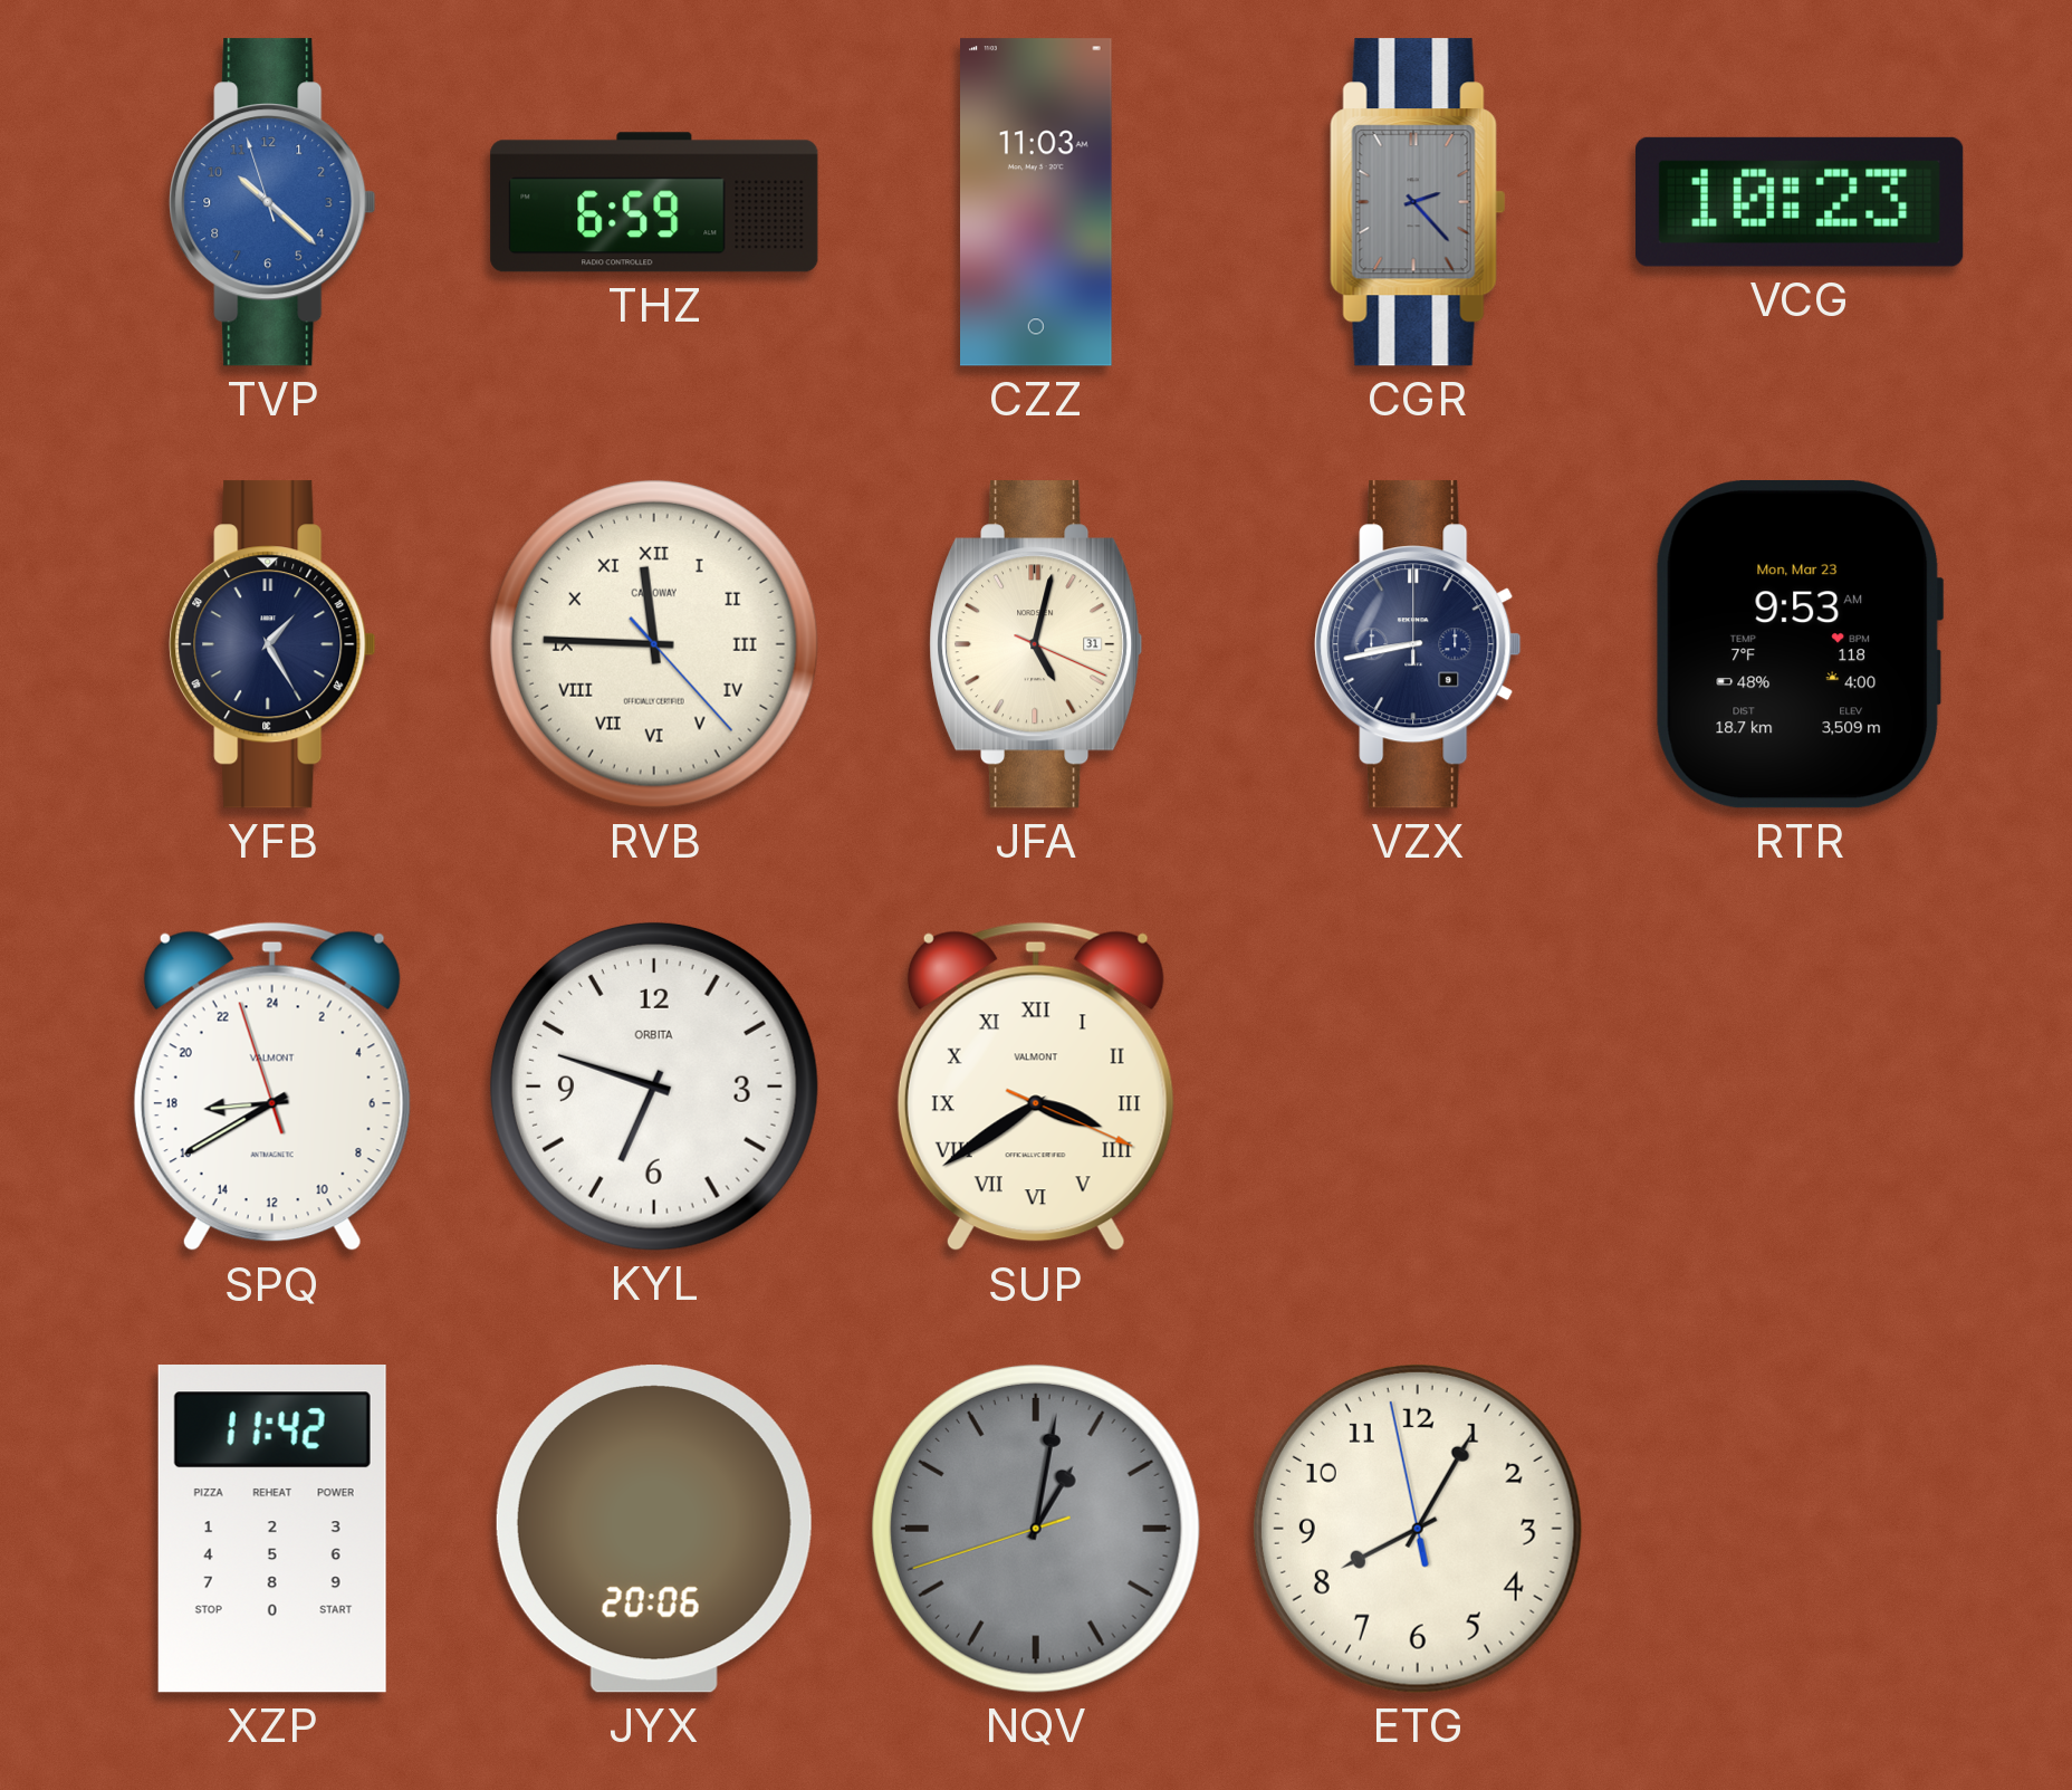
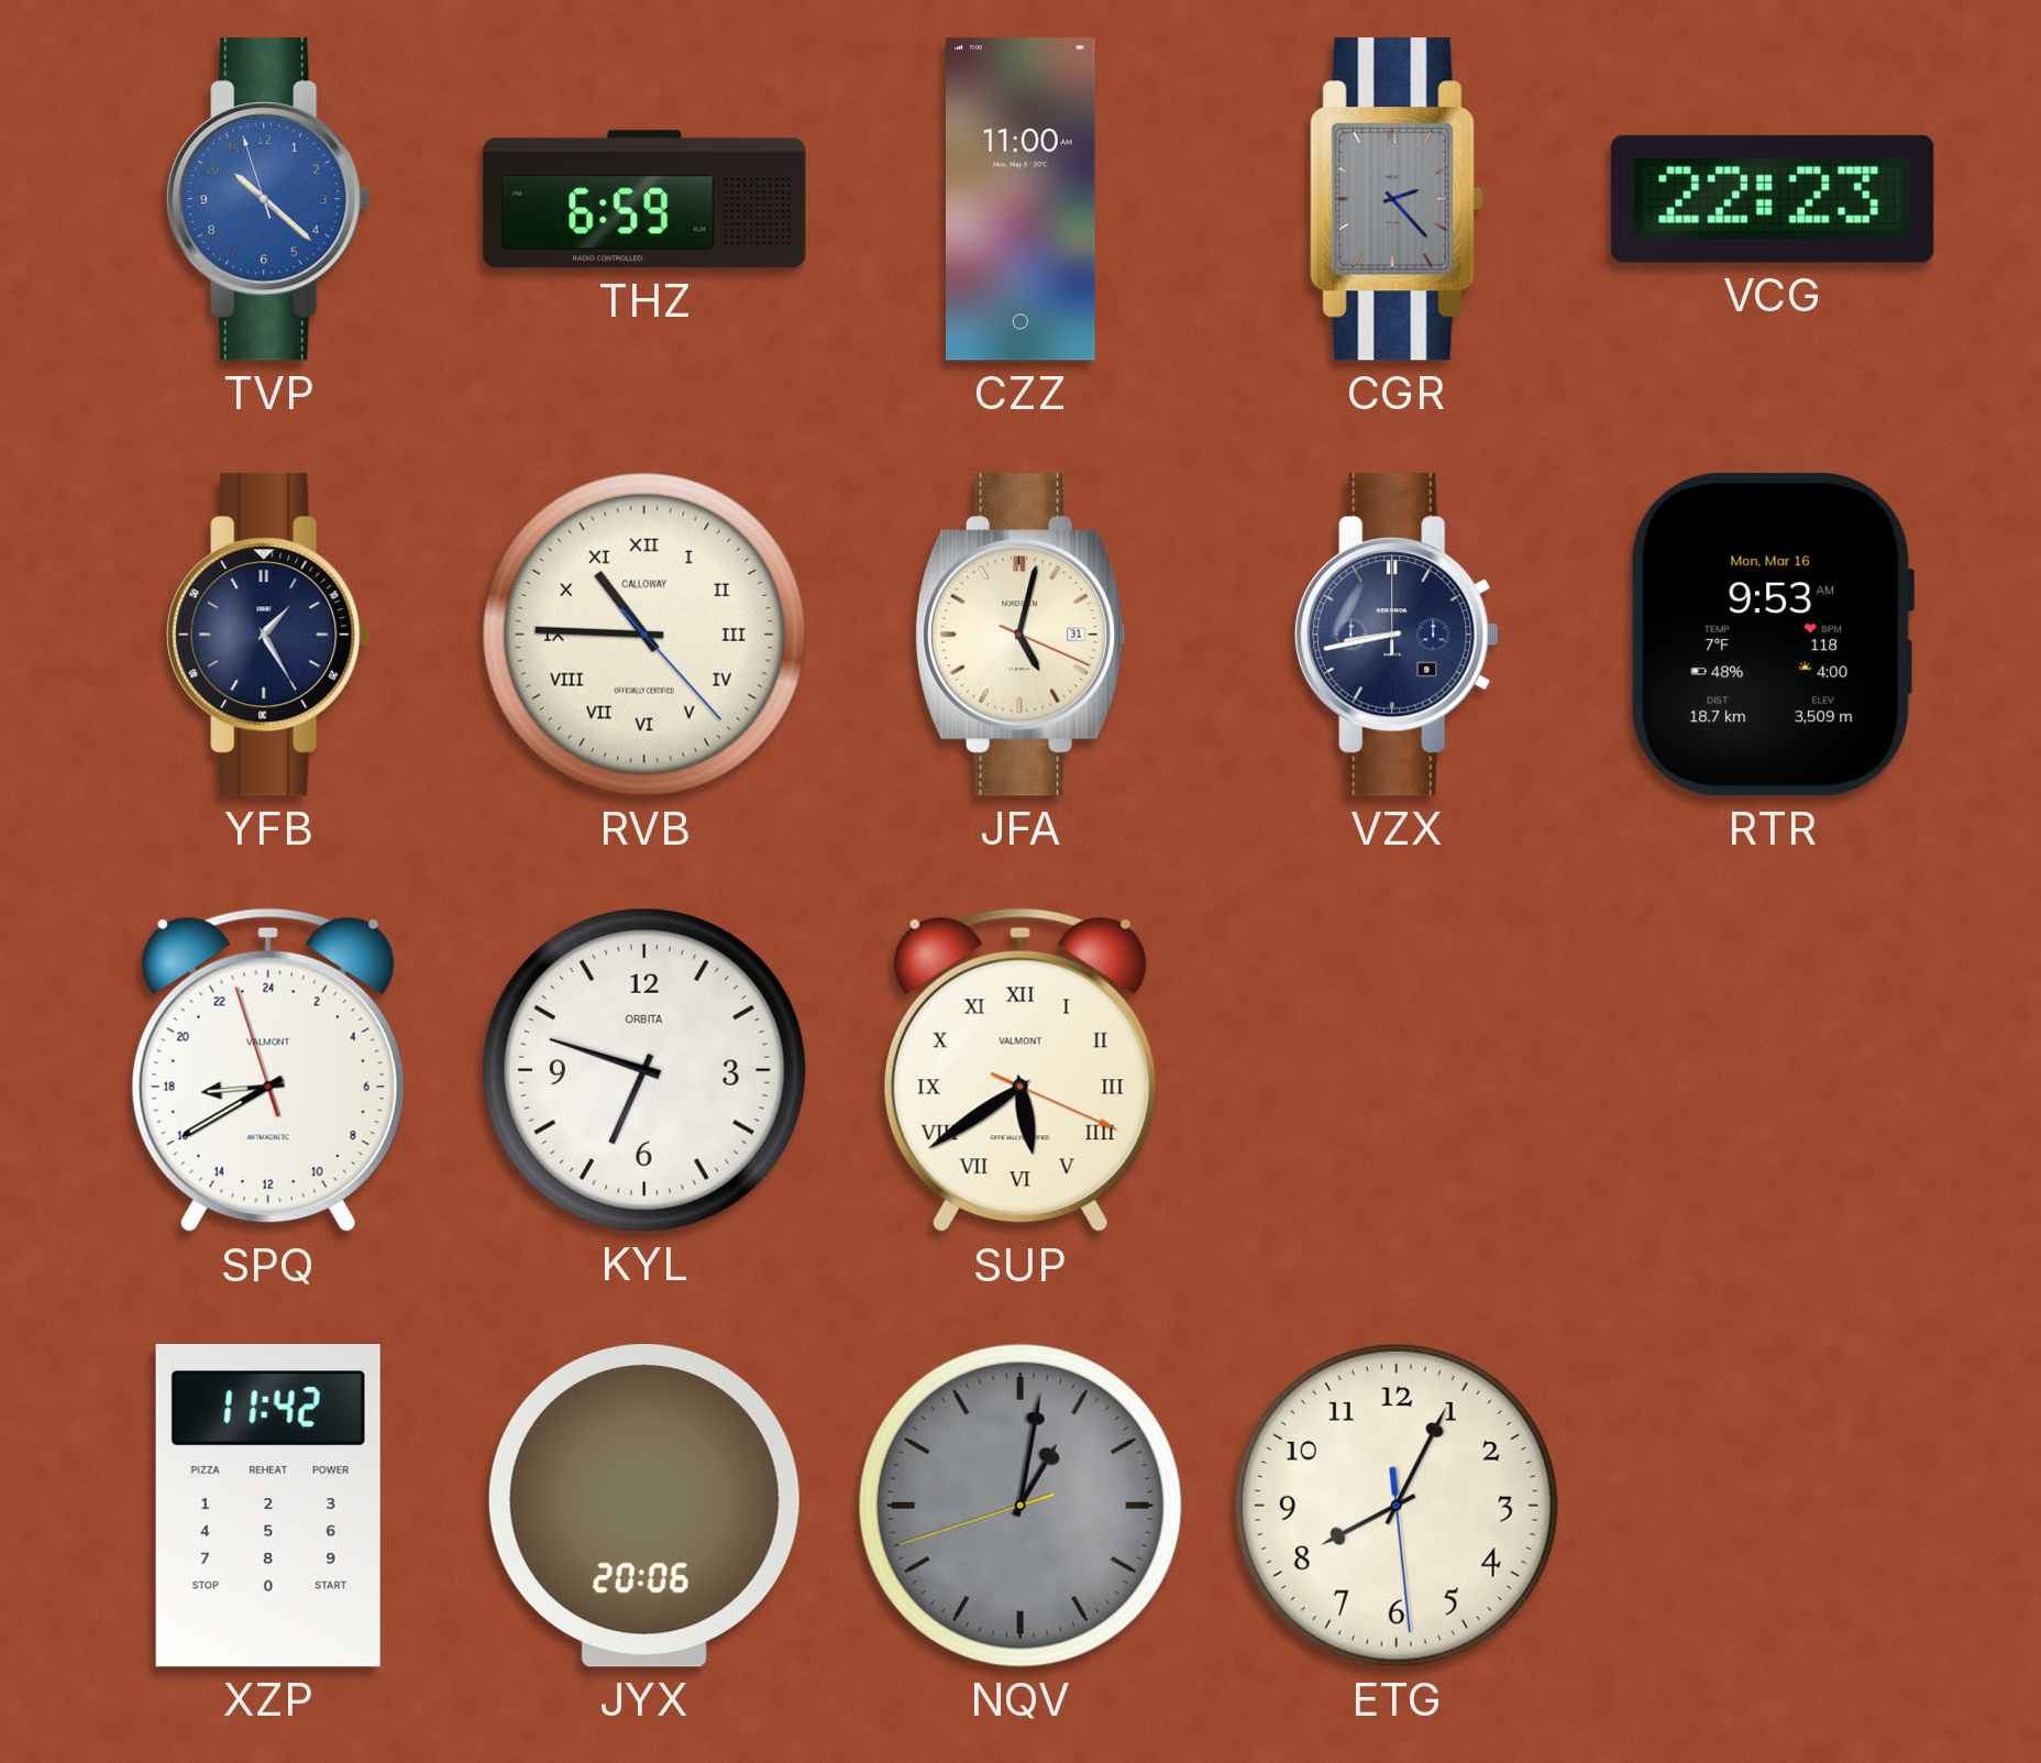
CZZ: 11:03 -> 11:00 (1022, 199)
VCG: 10:23 -> 22:23 (1774, 199)
RVB: 11:45 -> 10:45 (644, 635)
RTR date: Mon, Mar 23 -> Mon, Mar 16 (1773, 635)
SUP: 3:39 -> 5:39 (1020, 1070)
ETG: 8:04:58 -> 8:04:29 (1397, 1506)
